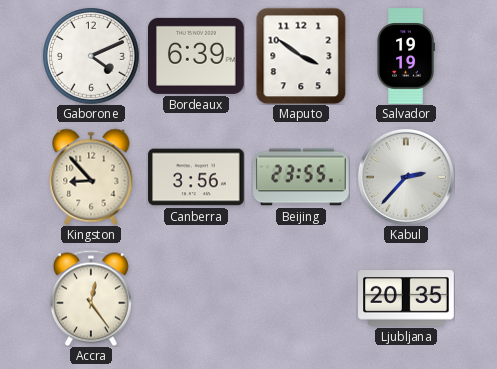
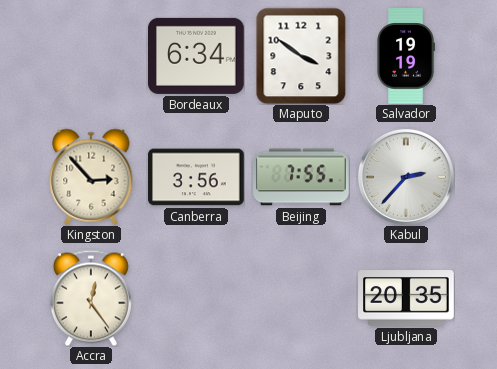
Gaborone: 4:11 -> none (91, 56)
Bordeaux: 6:39 -> 6:34 (197, 56)
Kingston: 8:53 -> 2:53 (91, 177)
Beijing: 23:55 -> 7:55 (301, 177)
